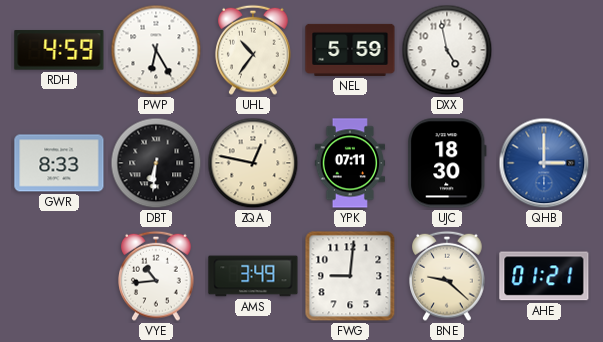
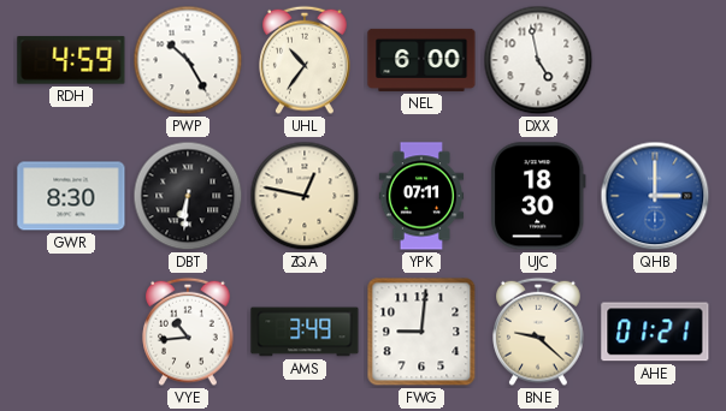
PWP: 6:25 -> 10:25 (188, 60)
NEL: 5:59 -> 6:00 (421, 60)
GWR: 8:33 -> 8:30 (71, 196)
